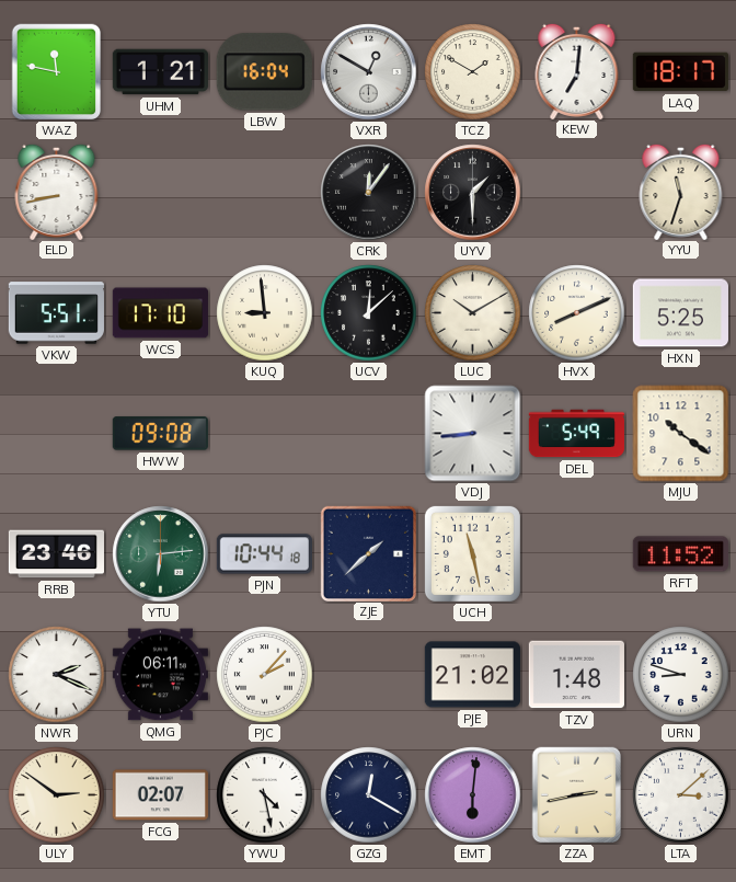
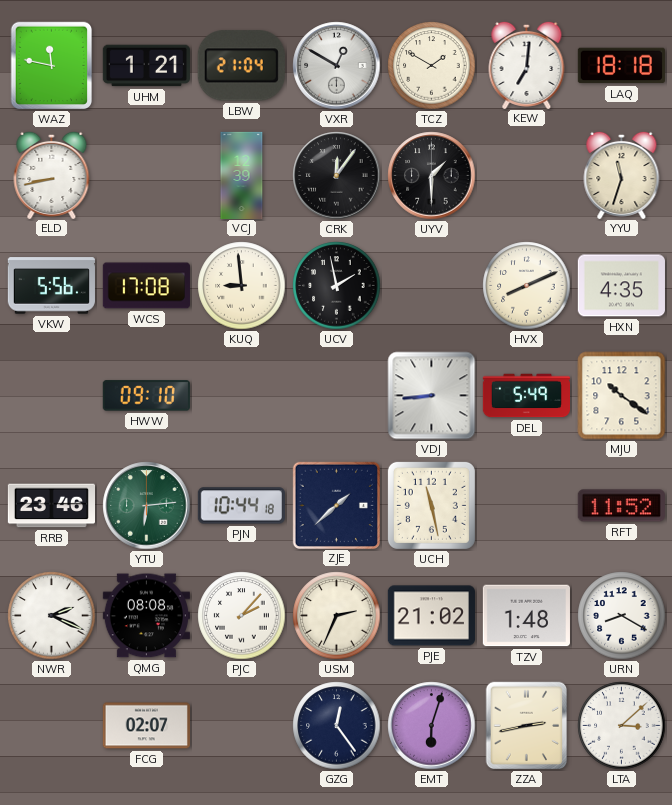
LBW: 16:04 -> 21:04 (241, 66)
LAQ: 18:17 -> 18:18 (621, 66)
VCJ: none -> 12:39 (242, 175)
VKW: 5:51 -> 5:56 (51, 286)
WCS: 17:10 -> 17:08 (146, 286)
UCV: 12:08 -> 1:58 (337, 286)
LUC: 10:10 -> none (473, 313)
HXN: 5:25 -> 4:35 (621, 286)
HWW: 09:08 -> 09:10 (146, 396)
QMG: 06:11 -> 08:08 (146, 616)
USM: none -> 2:34 (337, 616)
URN: 8:48 -> 8:20 (622, 616)
ULY: 2:51 -> none (57, 795)
YWU: 4:28 -> none (265, 795)
GZG: 12:20 -> 12:24 (337, 726)
EMT: 6:01 -> 6:03 (432, 726)
